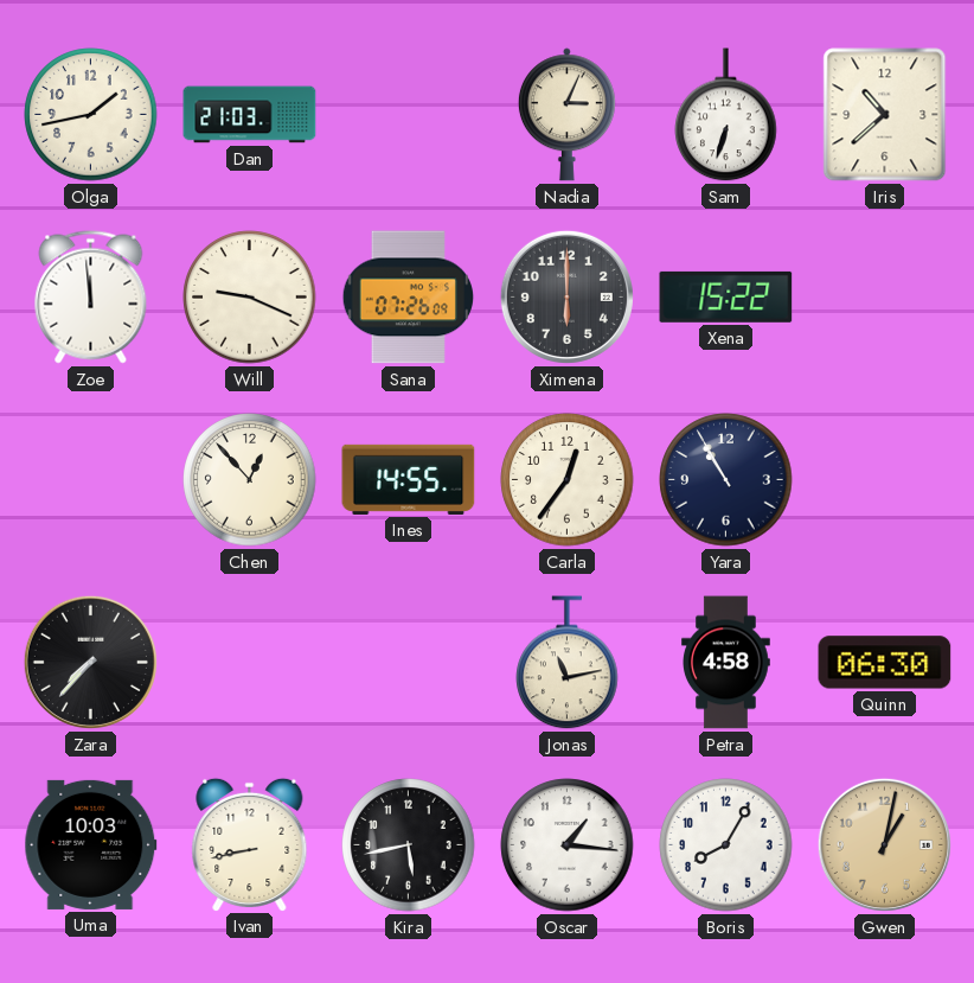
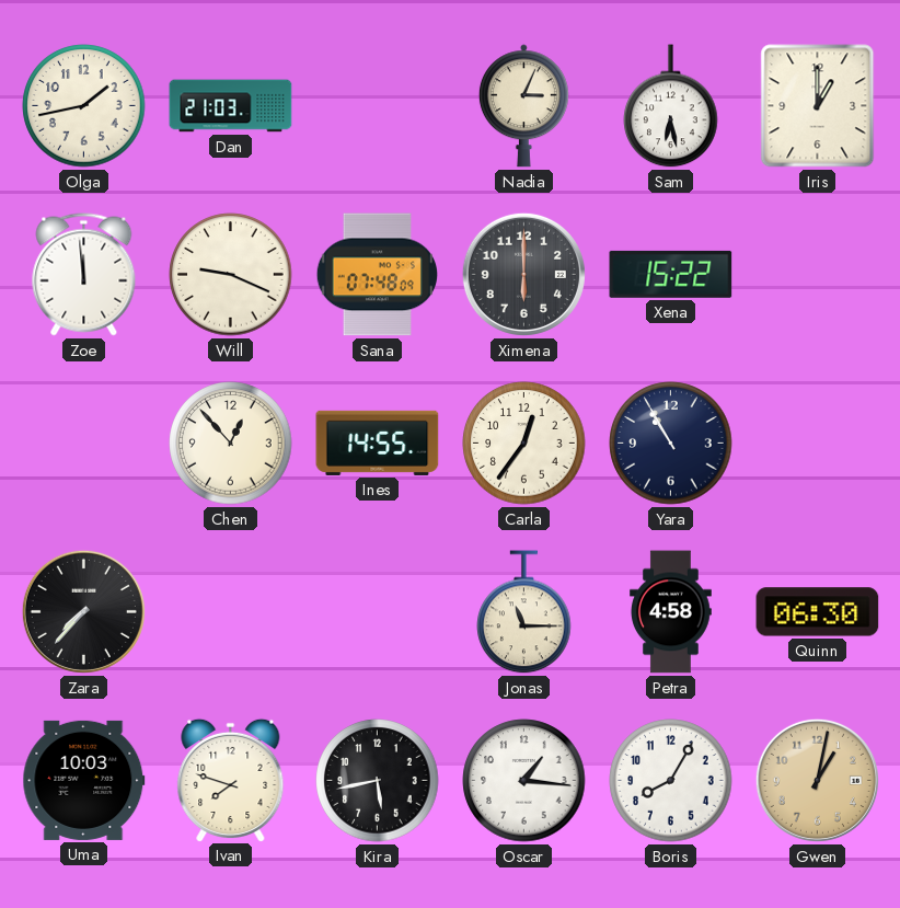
Sam: 6:33 -> 6:28 (671, 106)
Iris: 10:38 -> 1:00 (818, 106)
Sana: 07:26 -> 07:48 (377, 275)
Jonas: 11:13 -> 11:15 (524, 612)
Ivan: 8:43 -> 7:48 (231, 780)
